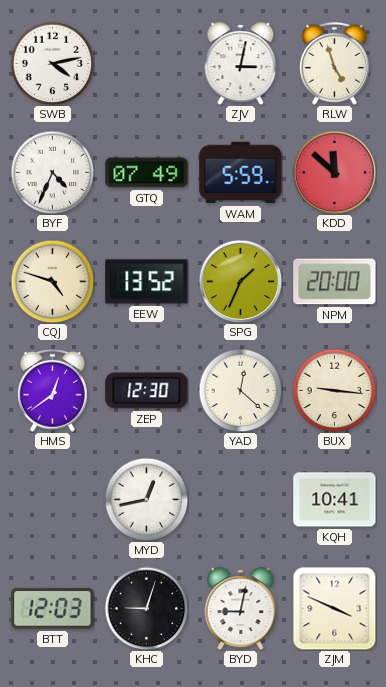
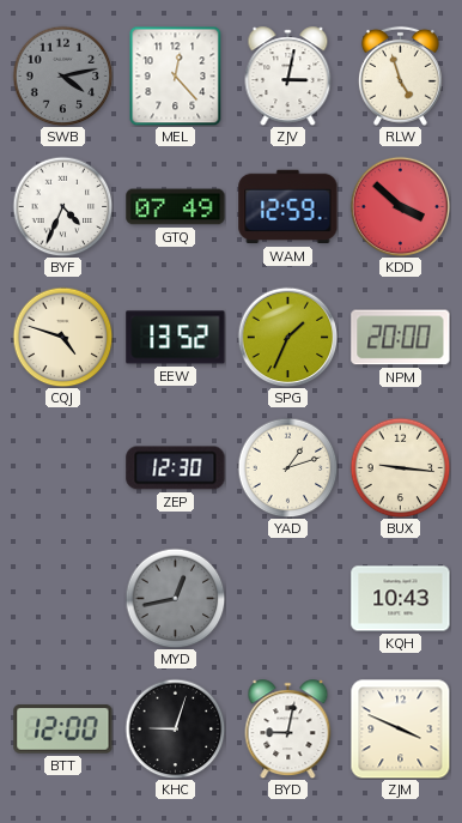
SWB dial: white -> grey (62, 75)
MEL: none -> 12:23 (176, 75)
WAM: 5:59 -> 12:59 (288, 207)
KDD: 11:52 -> 3:52 (400, 206)
HMS: 12:39 -> none (52, 390)
YAD: 12:22 -> 1:12 (287, 467)
MYD dial: white -> grey (175, 598)
KQH: 10:41 -> 10:43 (401, 599)
BTT: 12:03 -> 12:00 (63, 730)
